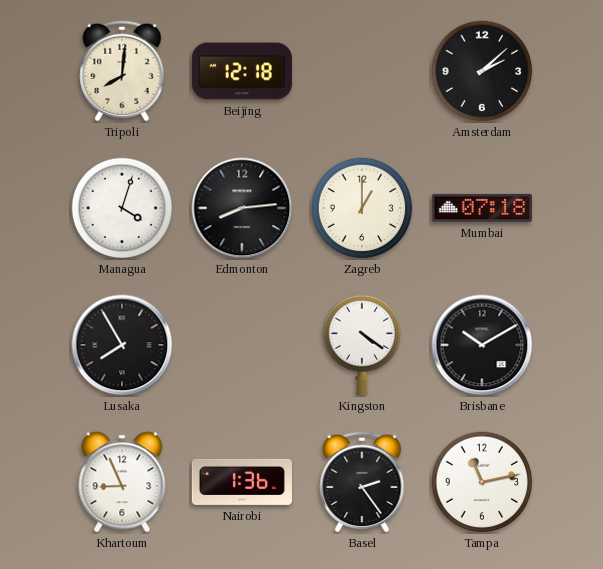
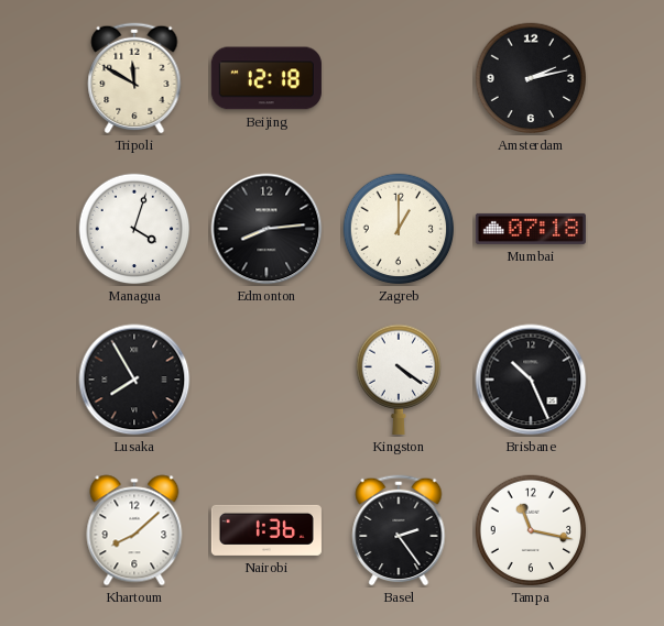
Tripoli: 8:01 -> 11:50 (134, 78)
Amsterdam: 2:08 -> 2:13 (531, 78)
Brisbane: 10:10 -> 10:26 (531, 380)
Khartoum: 8:56 -> 8:08 (134, 530)
Tampa: 11:13 -> 11:17 (531, 530)
